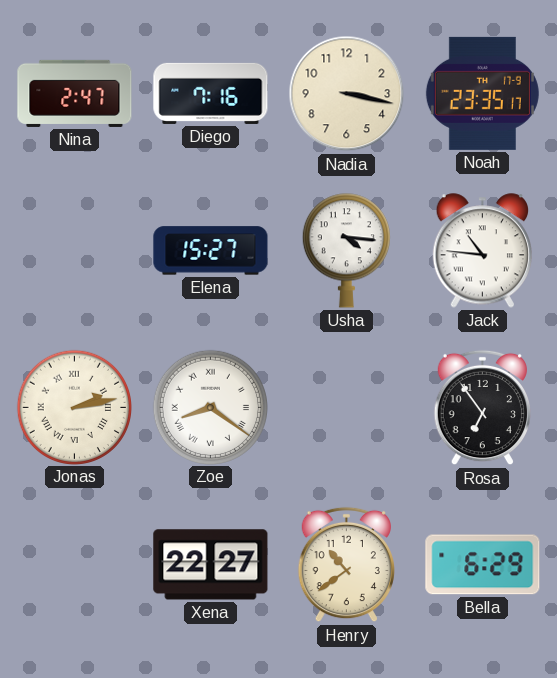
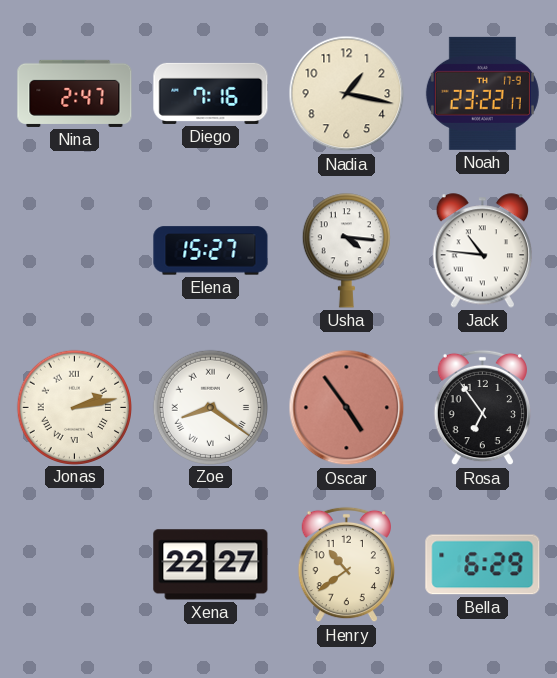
Nadia: 3:17 -> 1:17 (347, 94)
Noah: 23:35 -> 23:22 (482, 93)
Oscar: none -> 4:54 (347, 408)
